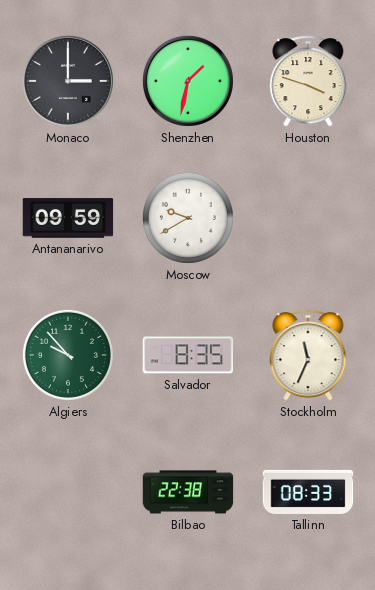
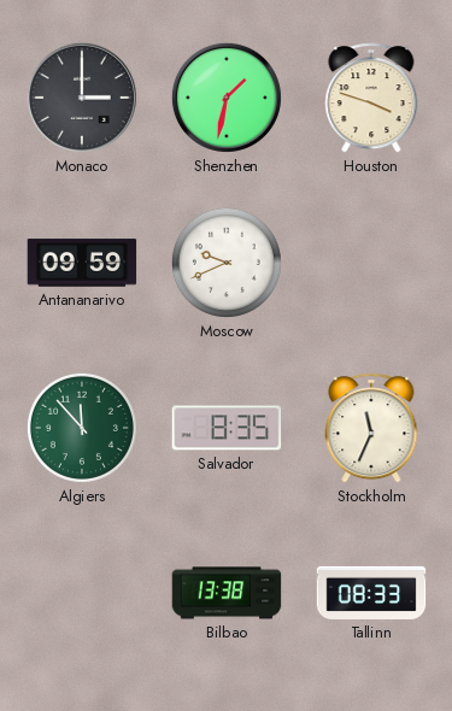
Moscow: 9:40 -> 9:41 (227, 263)
Algiers: 9:53 -> 11:53 (82, 428)
Bilbao: 22:38 -> 13:38 (227, 593)
